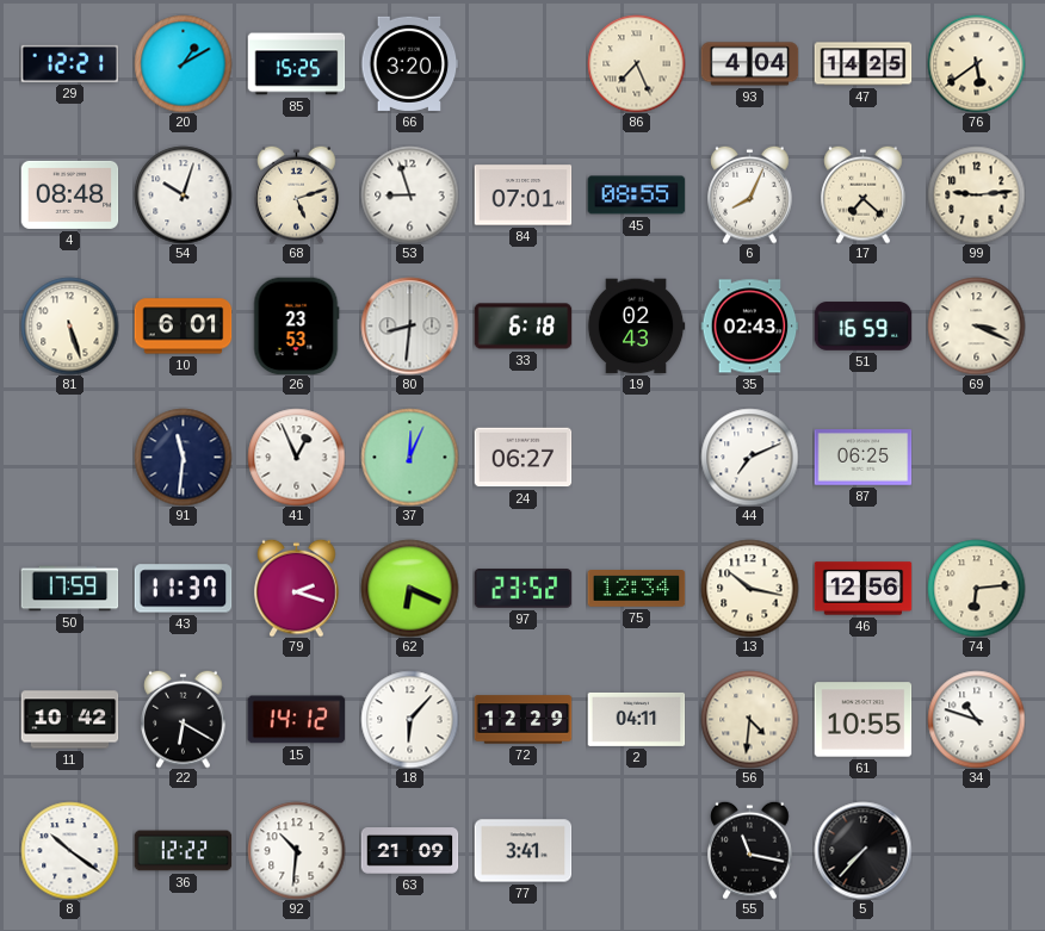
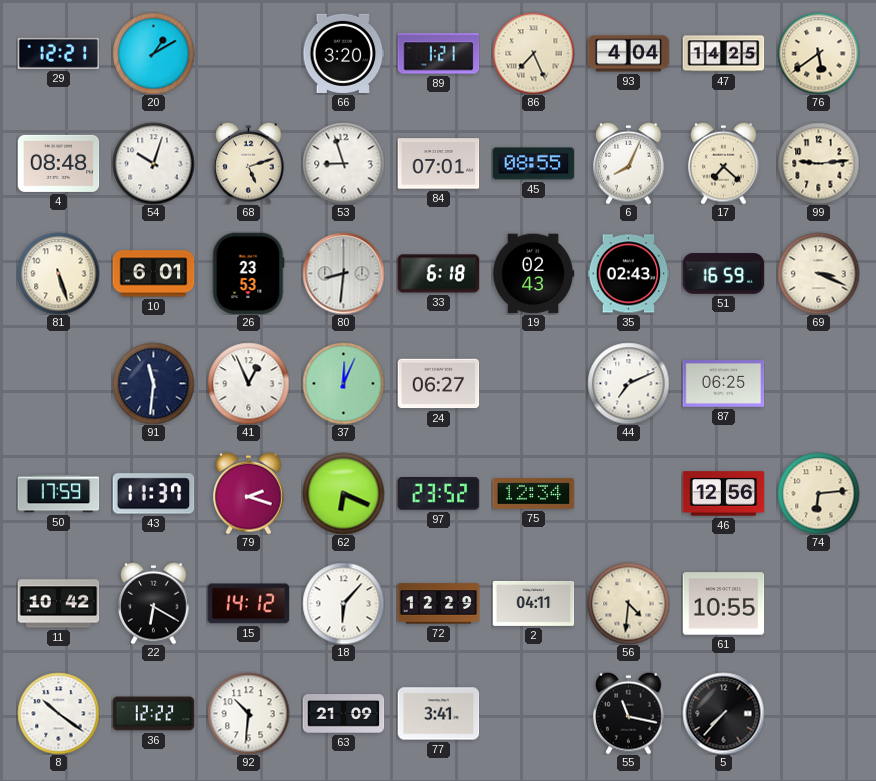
85: 15:25 -> none (296, 64)
89: none -> 1:21 (438, 54)
13: 10:17 -> none (749, 588)
34: 10:48 -> none (976, 719)
